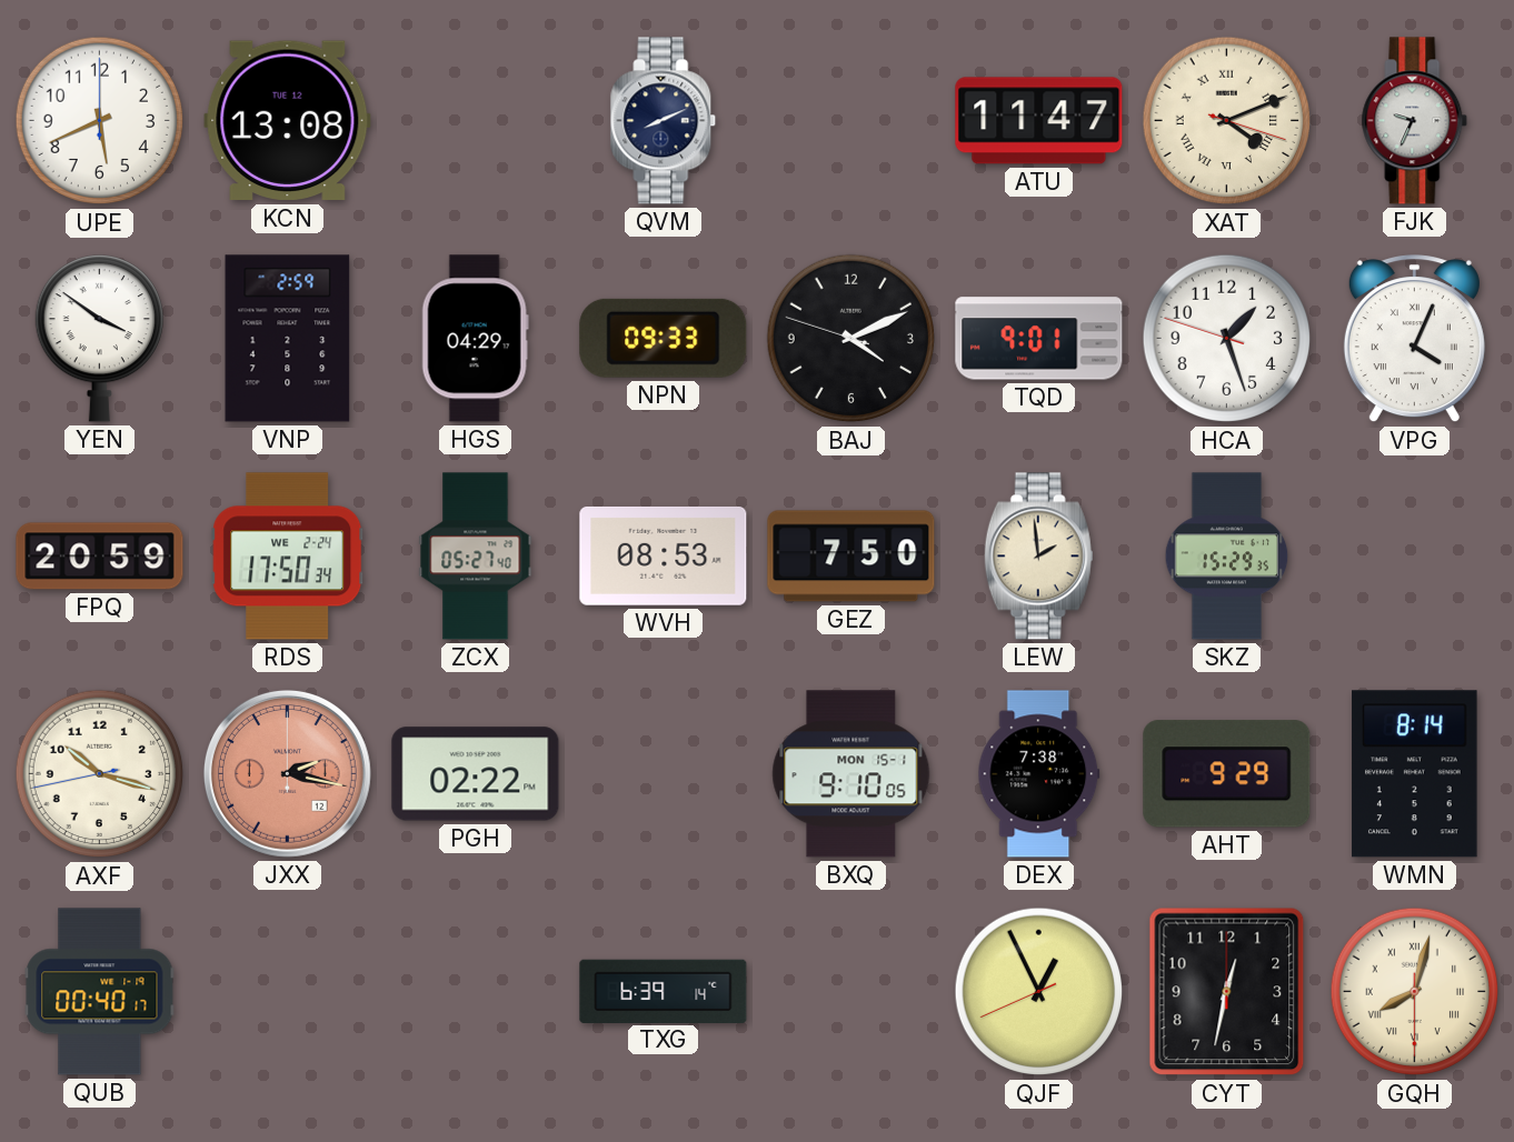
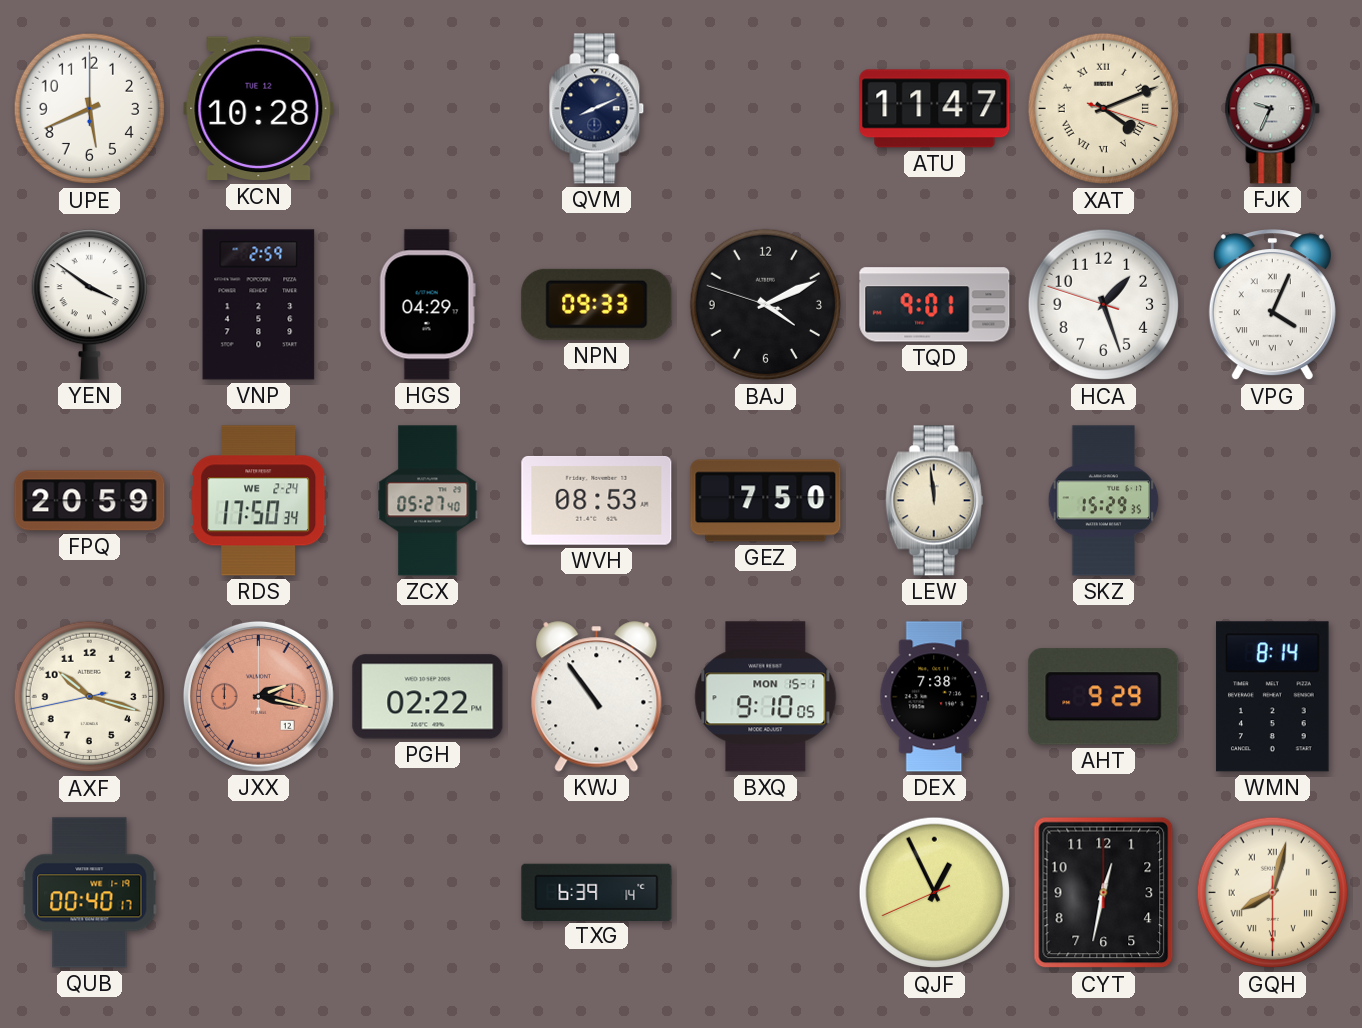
KCN: 13:08 -> 10:28 (259, 109)
LEW: 1:59 -> 11:59 (934, 501)
KWJ: none -> 10:54 (597, 697)
